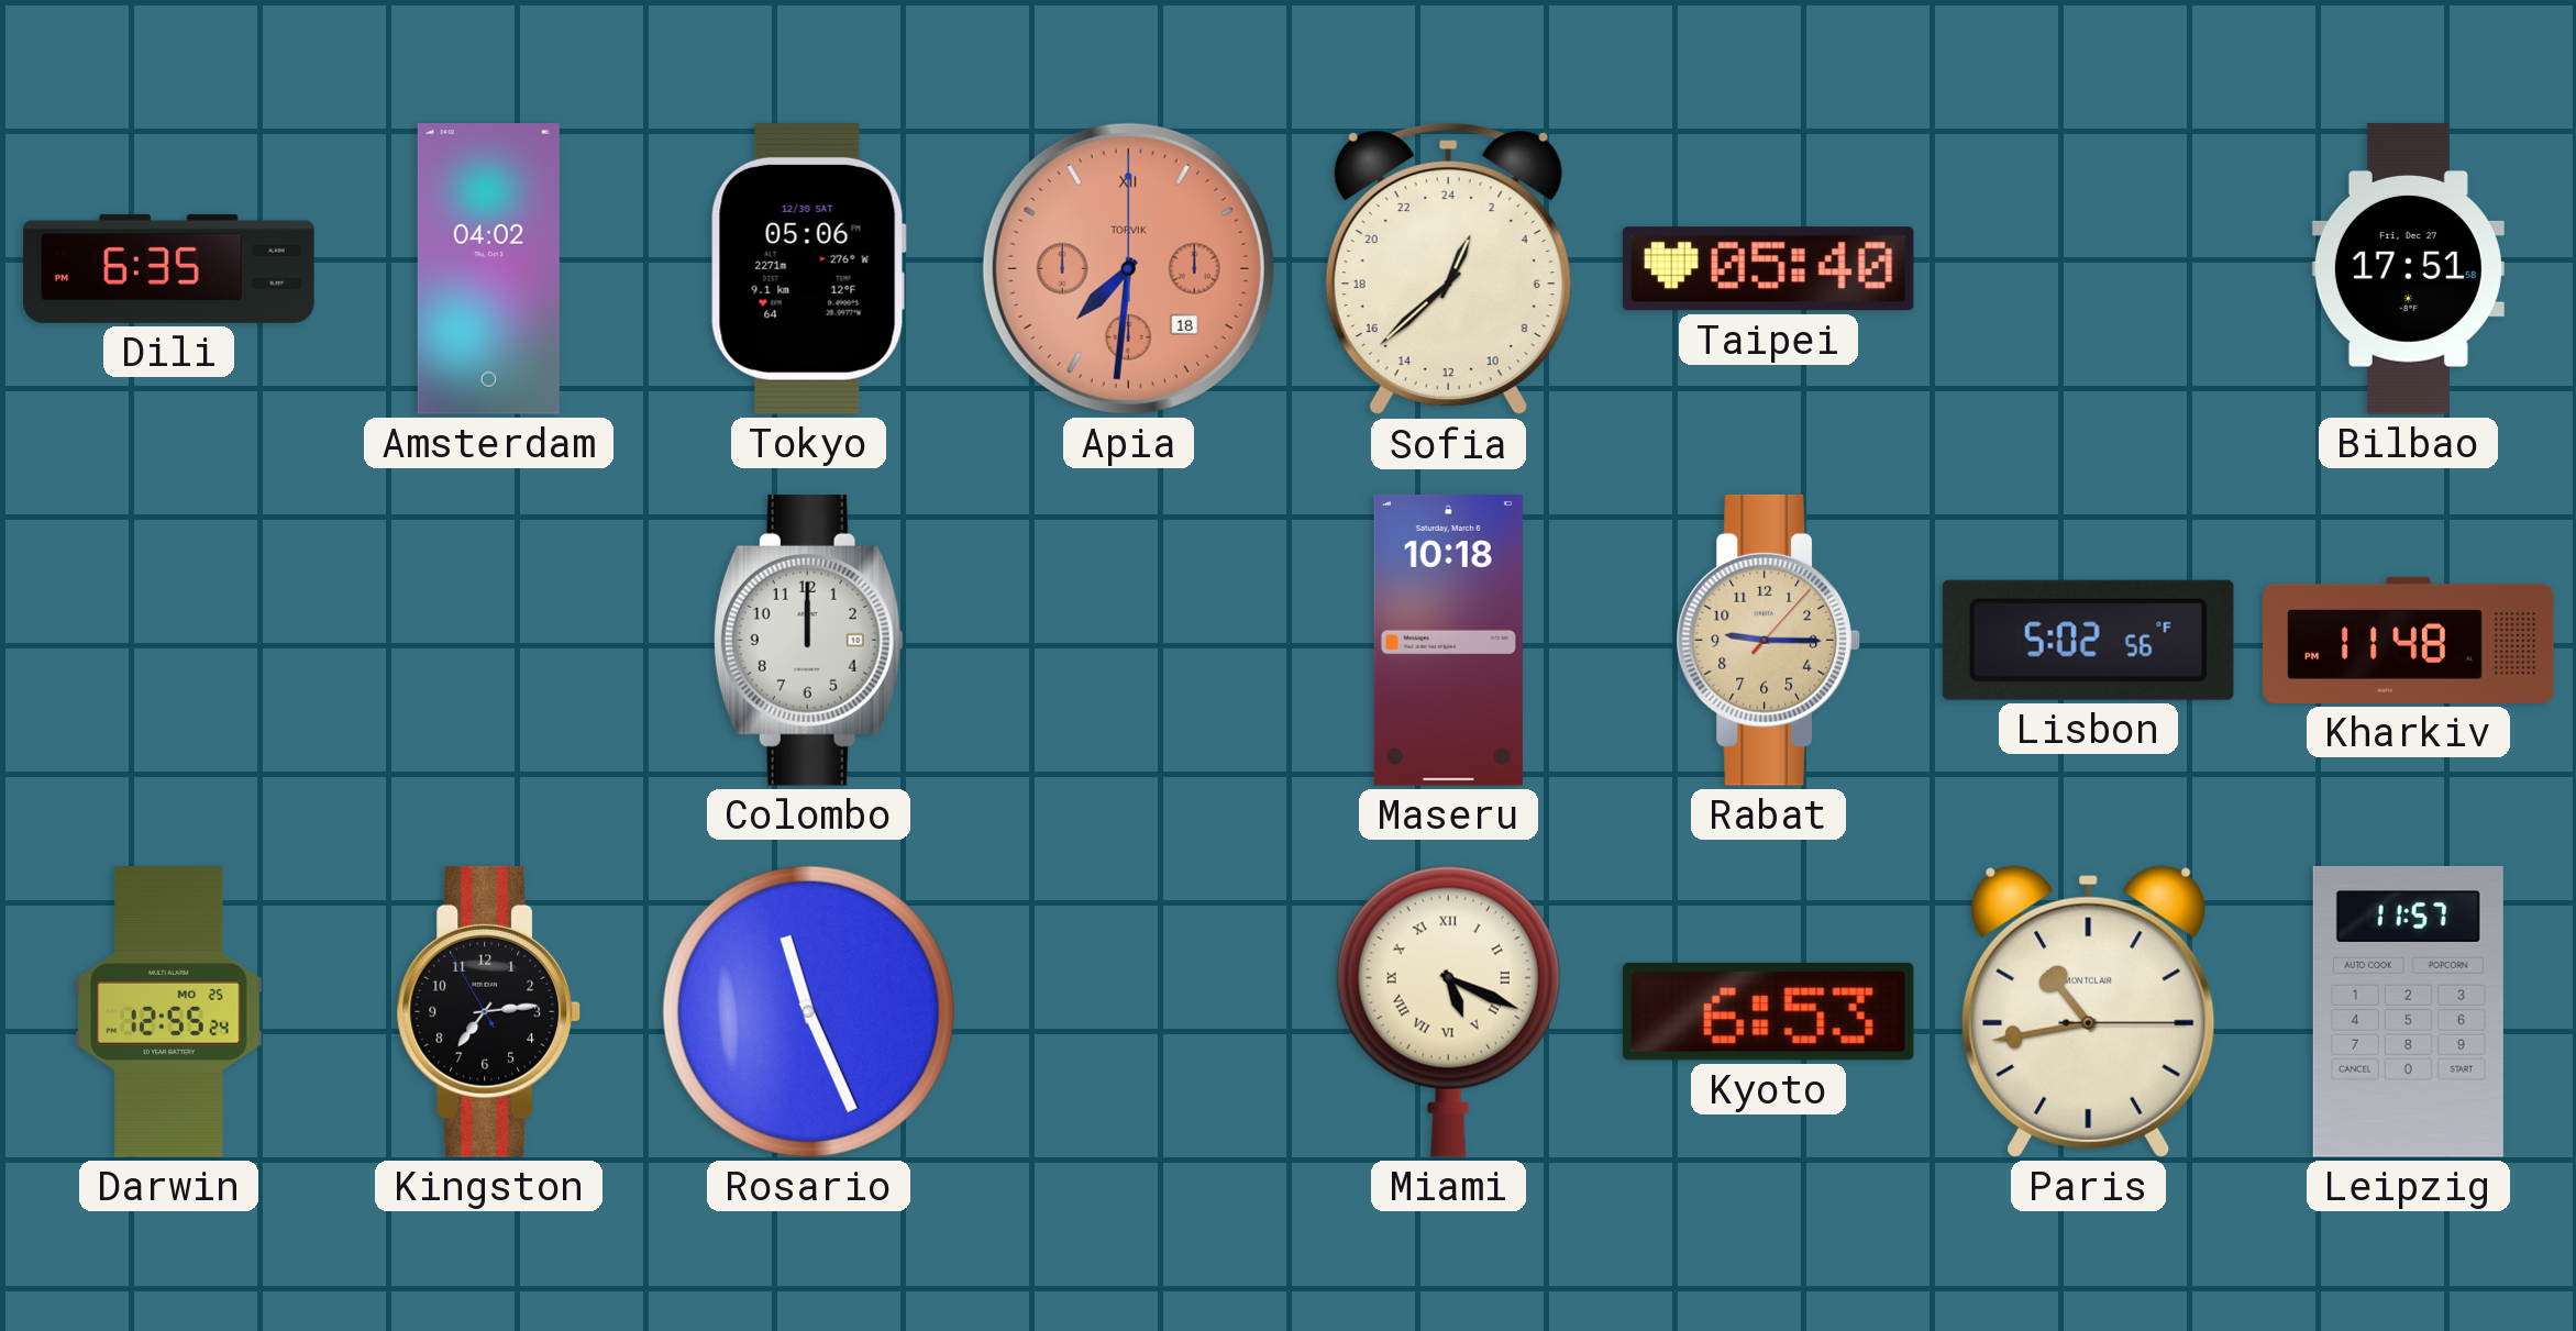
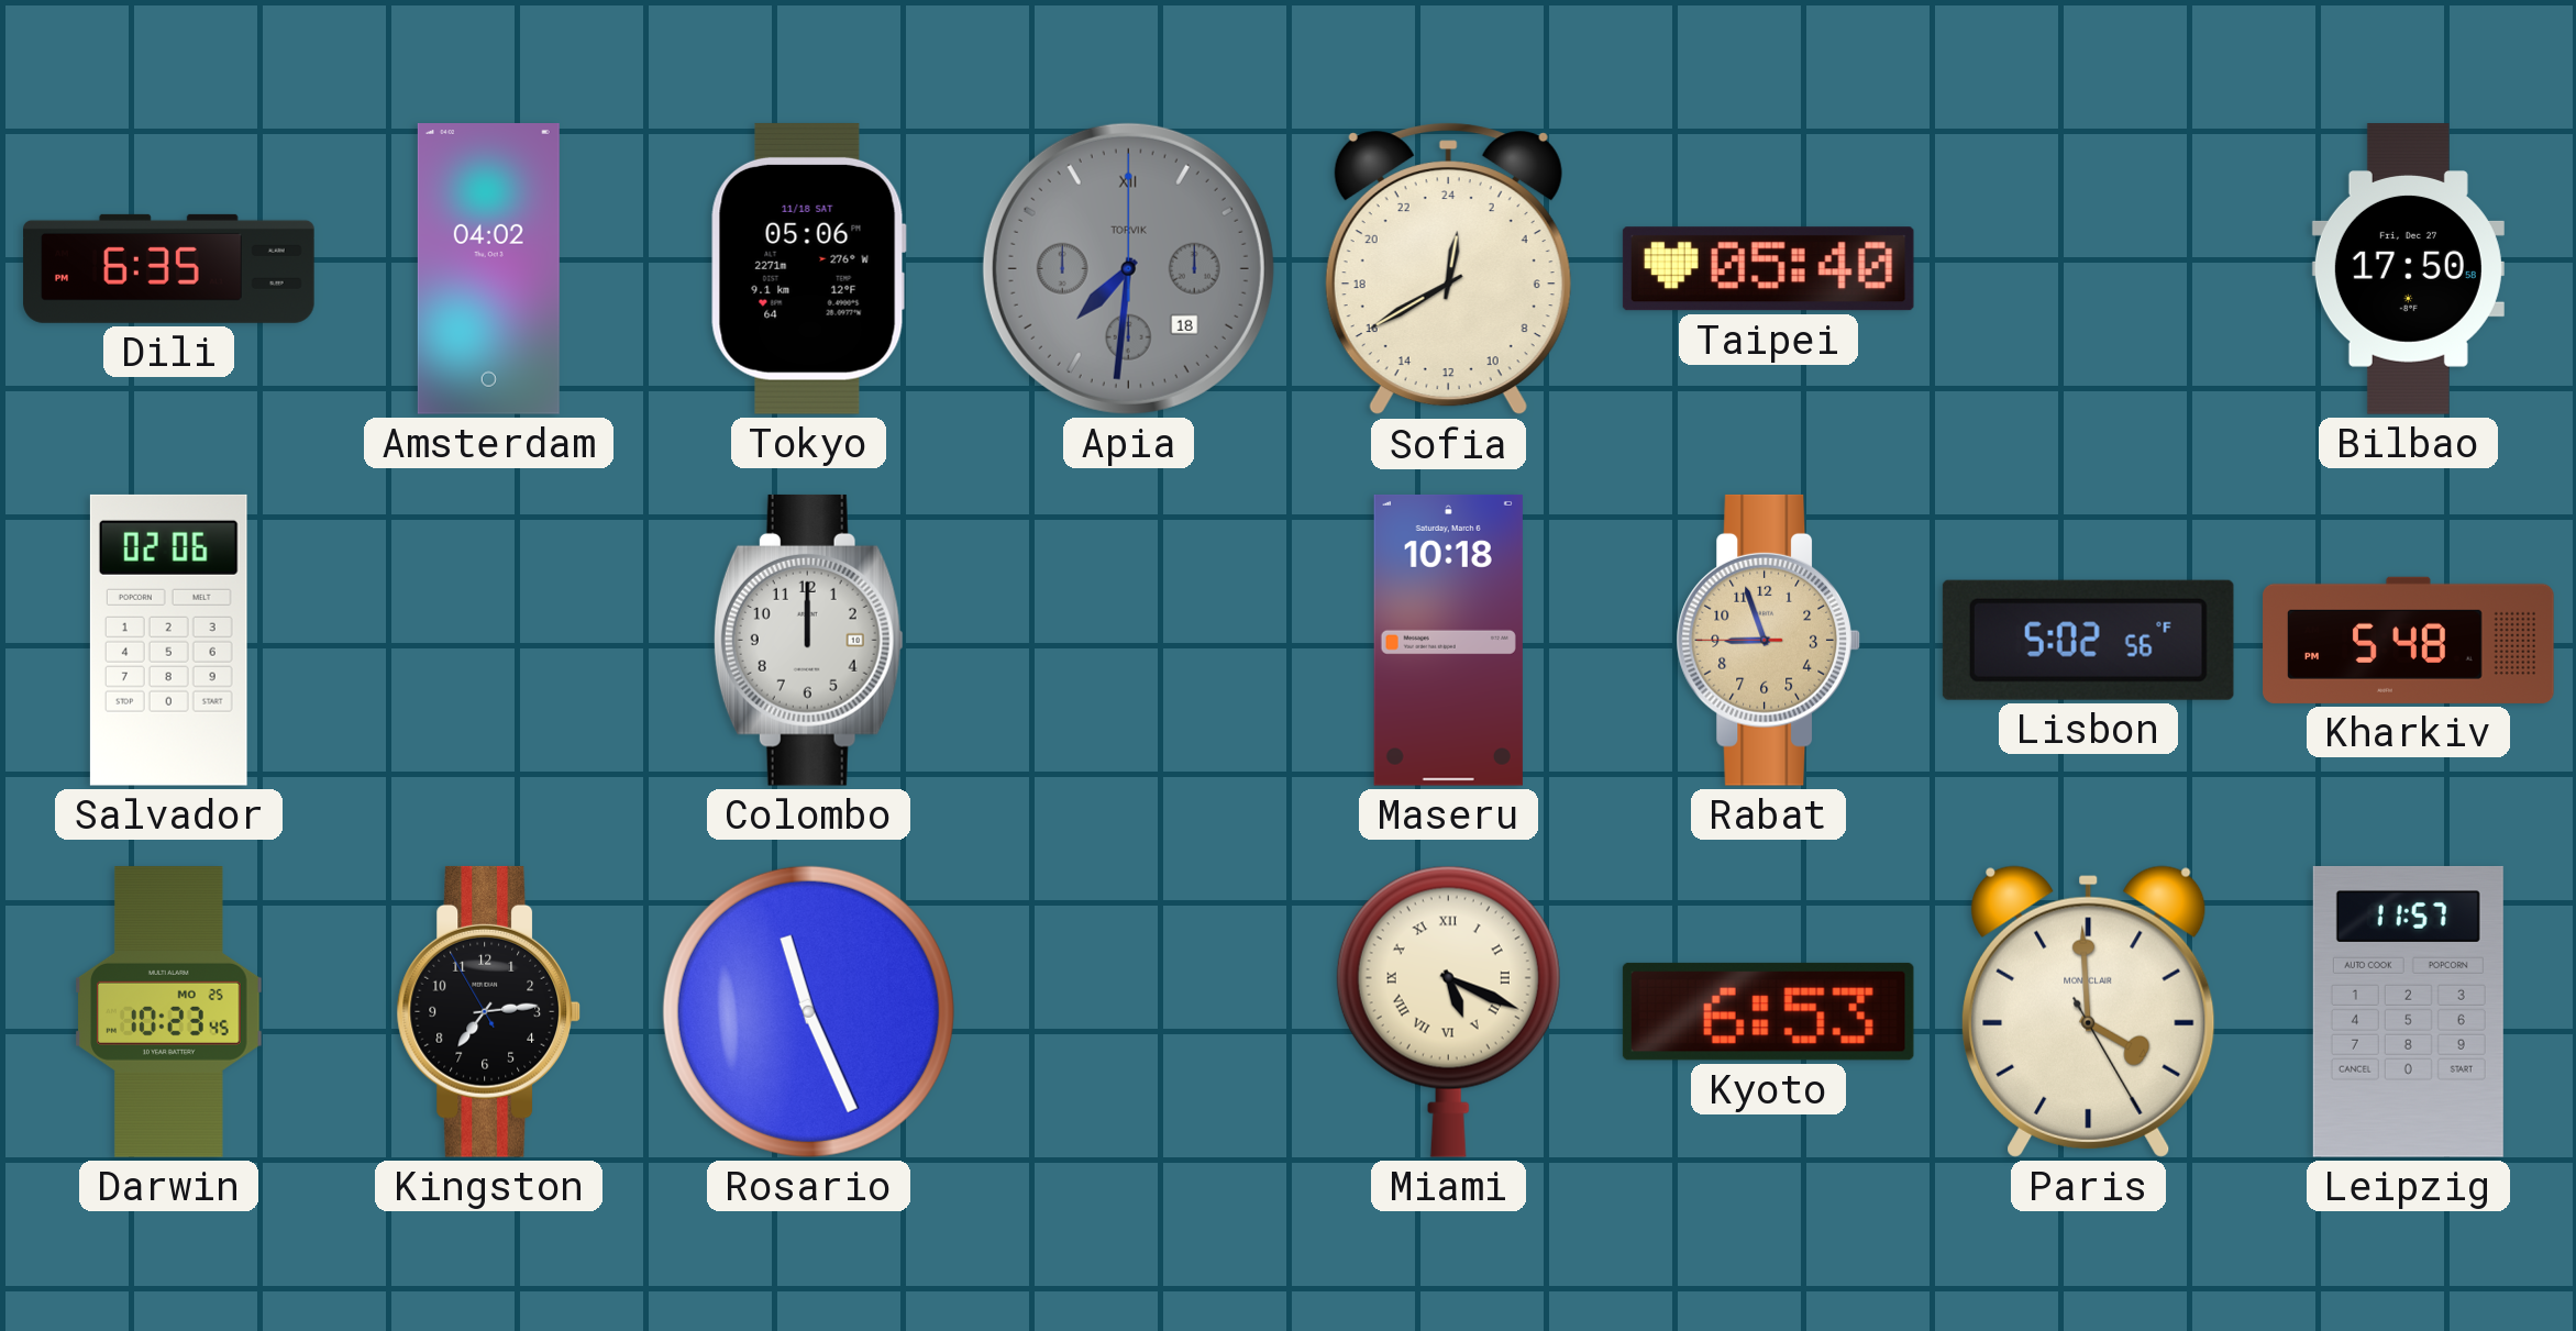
Tokyo date: 12/30 SAT -> 11/18 SAT (808, 268)
Apia dial: salmon -> grey (1128, 268)
Sofia: 1:38 -> 0:40 (1448, 269)
Bilbao: 17:51 -> 17:50 (2408, 269)
Salvador: none -> 02:06 (168, 640)
Rabat: 9:15 -> 8:56 (1768, 640)
Kharkiv: 11:48 -> 5:48 (2409, 640)
Darwin: 12:55 -> 10:23 (169, 1012)
Paris: 10:43 -> 3:59 (2089, 1011)
